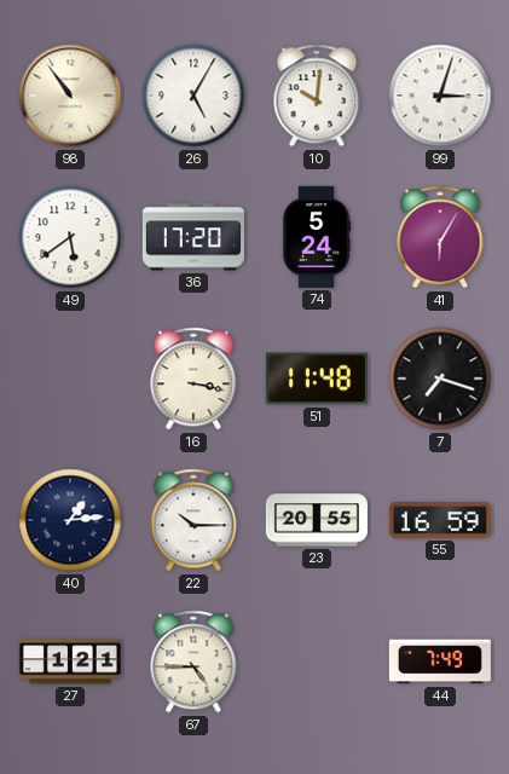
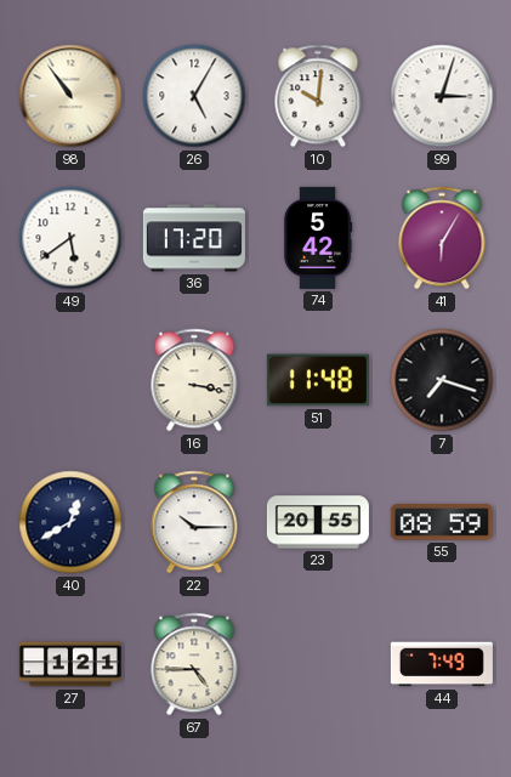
74: 5:24 -> 5:42 (318, 238)
40: 1:14 -> 12:40 (70, 522)
55: 16:59 -> 08:59 (442, 523)
